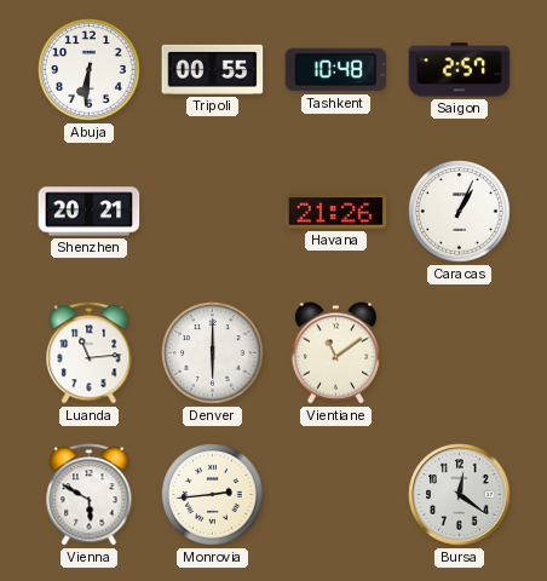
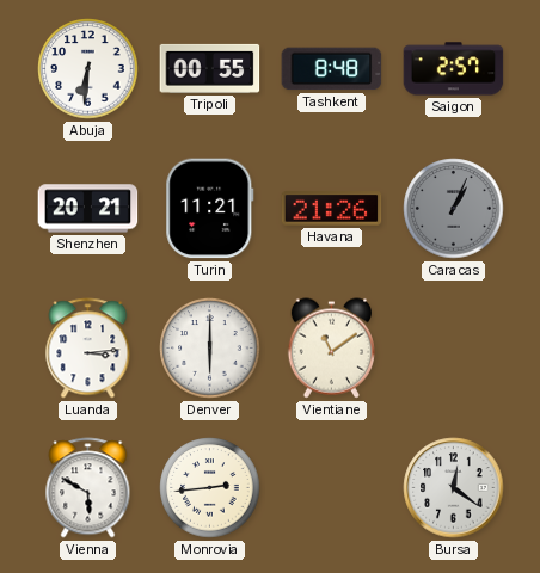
Tashkent: 10:48 -> 8:48 (332, 69)
Turin: none -> 11:21 (210, 209)
Caracas dial: white -> grey (454, 209)
Luanda: 11:14 -> 3:14 (88, 349)
